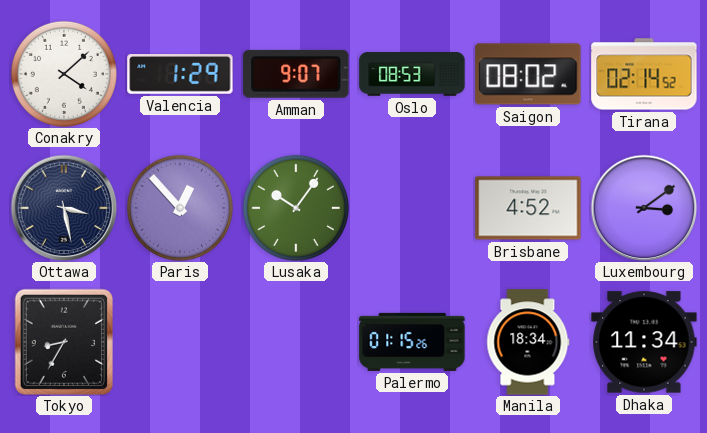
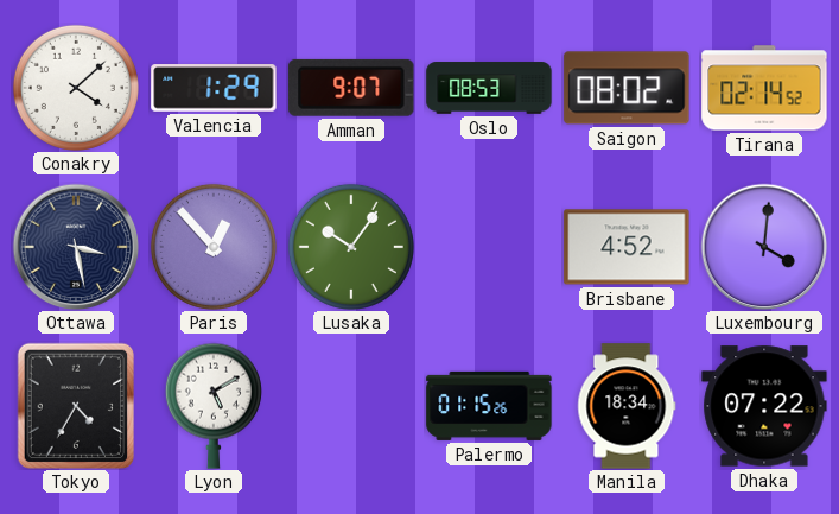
Luxembourg: 3:09 -> 4:01 (764, 247)
Tokyo: 8:35 -> 4:35 (75, 406)
Lyon: none -> 5:10 (214, 406)
Dhaka: 11:34 -> 07:22 (764, 406)
